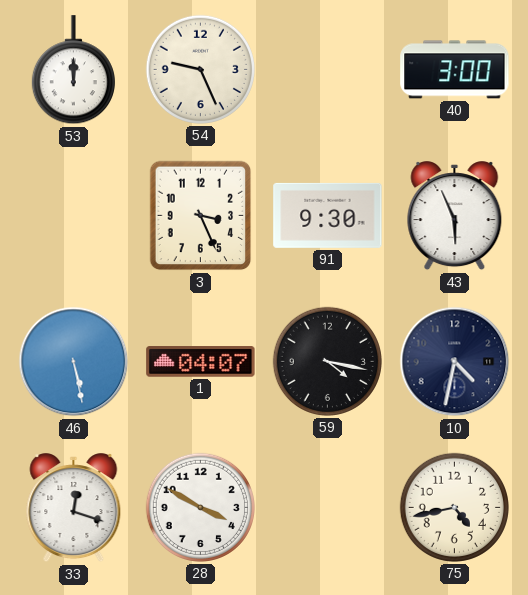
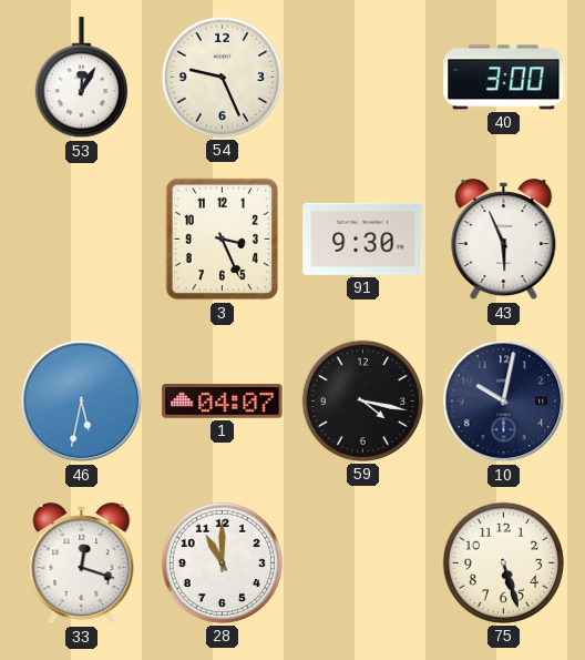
53: 12:00 -> 12:05 (81, 78)
46: 5:28 -> 5:32 (82, 402)
10: 4:32 -> 10:02 (504, 402)
28: 3:50 -> 11:00 (222, 562)
75: 4:43 -> 5:27 (503, 562)
